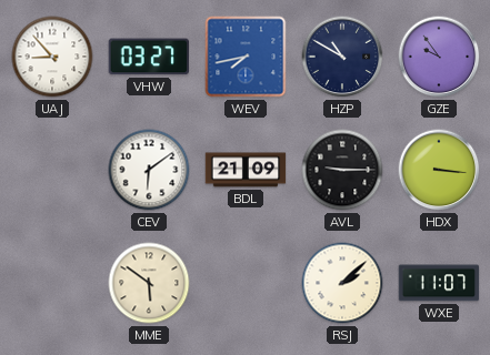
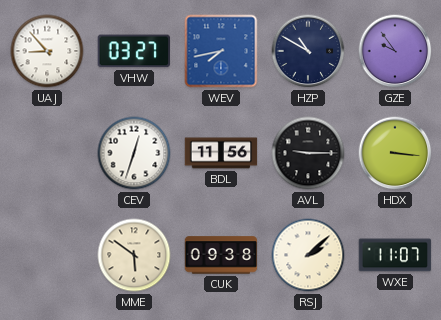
CEV: 6:09 -> 12:33 (134, 153)
BDL: 21:09 -> 11:56 (221, 153)
CUK: none -> 09:38 (221, 255)
